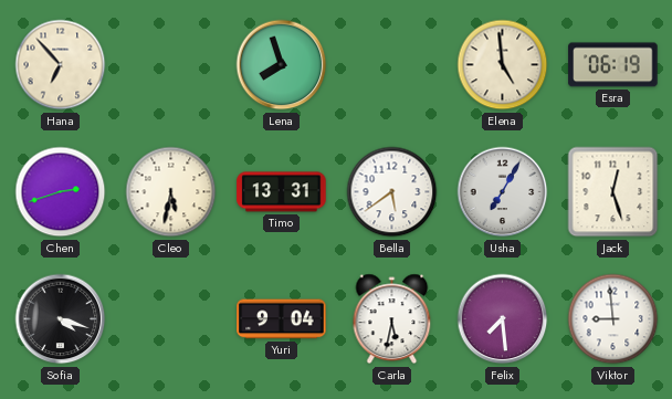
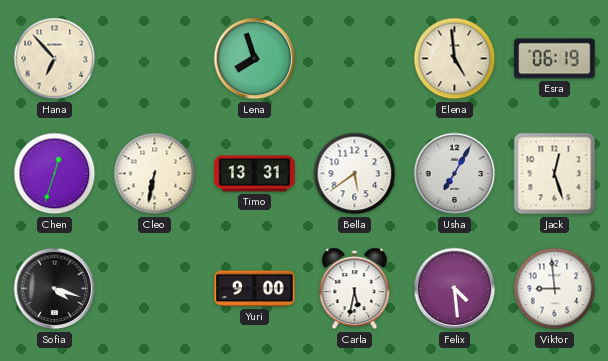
Chen: 2:42 -> 12:33 (55, 174)
Cleo: 5:32 -> 6:32 (155, 174)
Yuri: 9:04 -> 9:00 (255, 289)
Felix: 7:29 -> 4:29 (455, 289)
